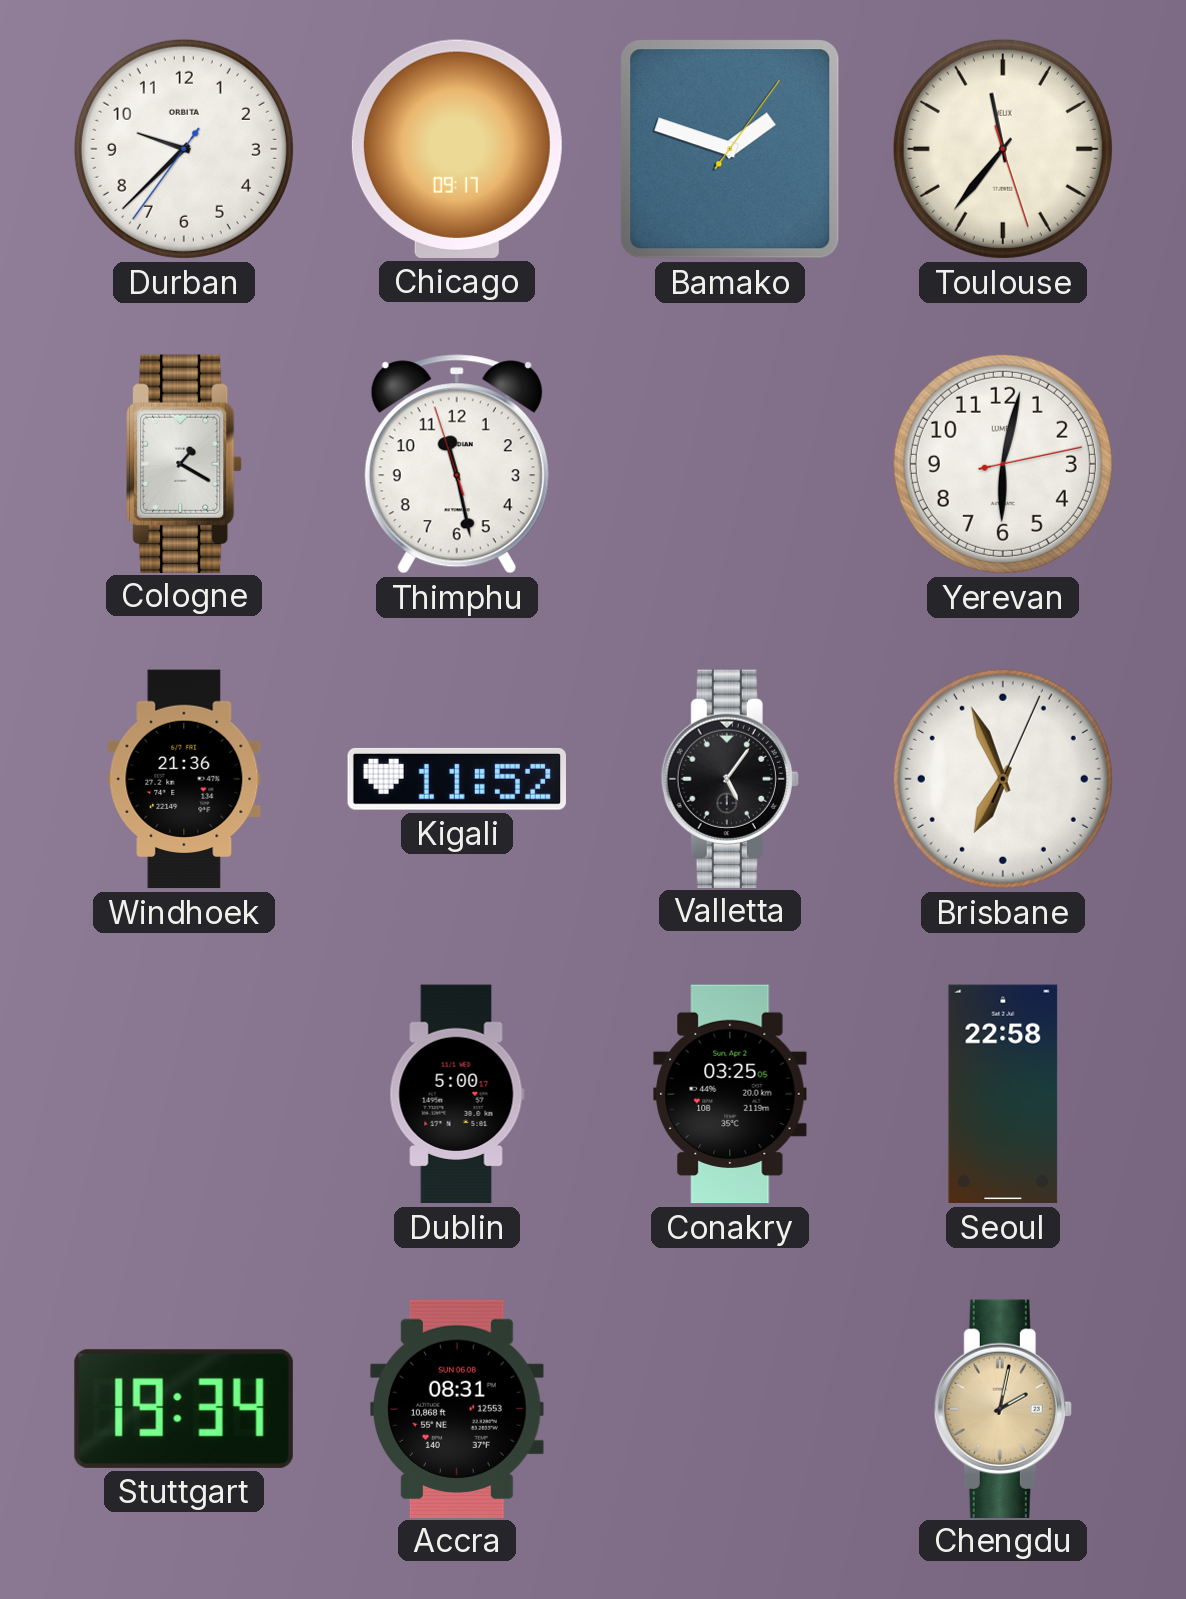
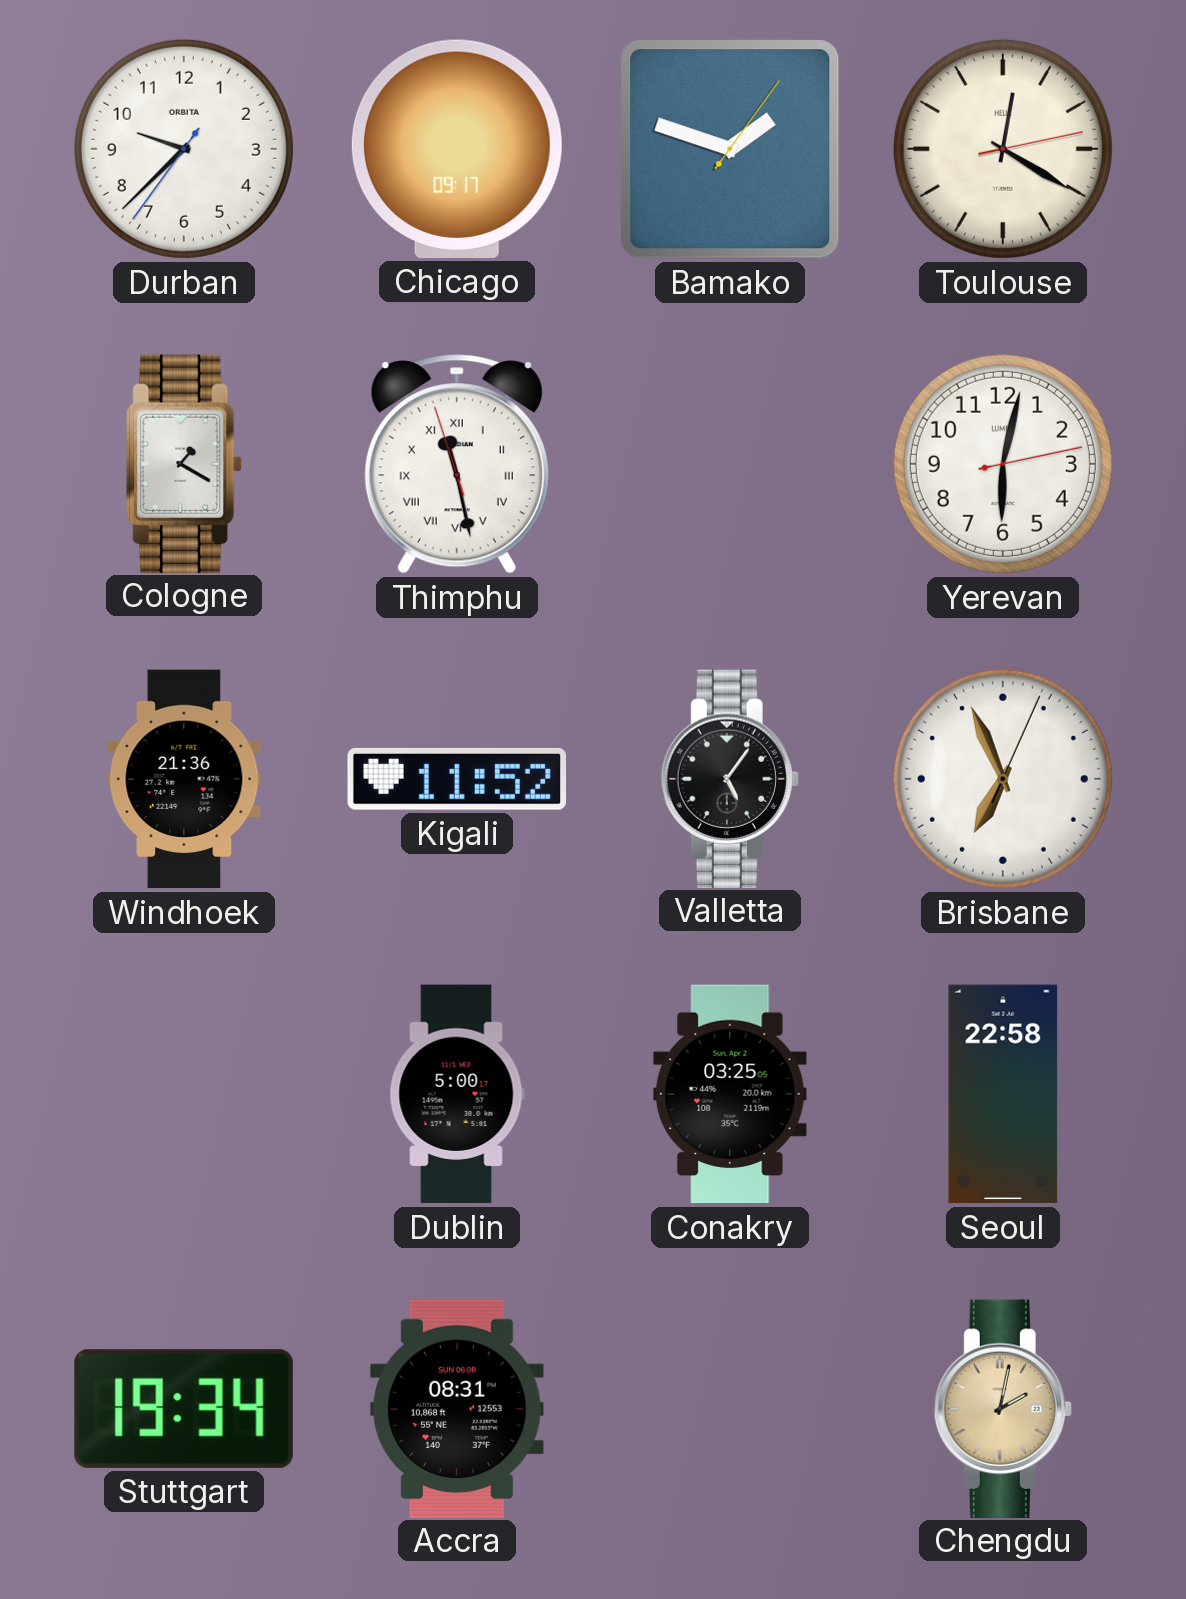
Toulouse: 11:36 -> 12:20 (1003, 149)
Thimphu numerals: Arabic -> Roman (457, 464)
